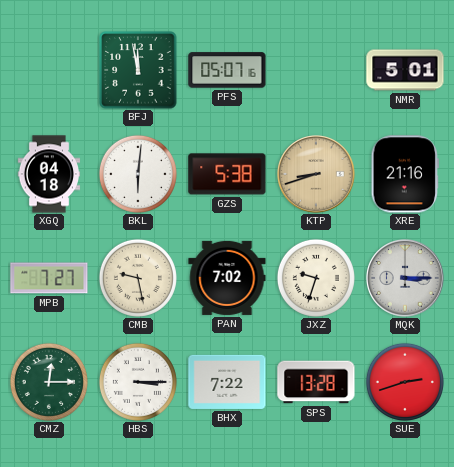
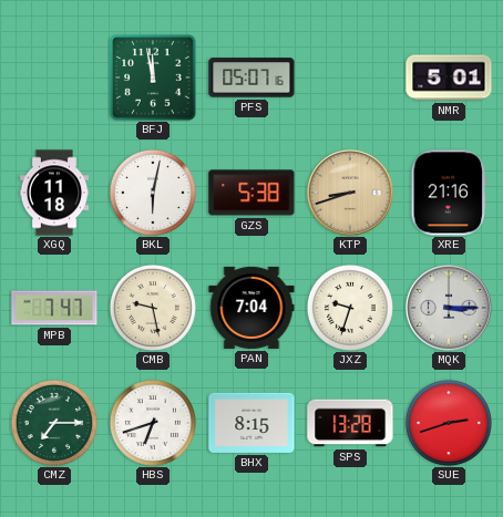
XGQ: 04:18 -> 11:18 (54, 193)
BKL: 6:01 -> 6:02 (153, 193)
MPB: 7:27 -> 7:47 (54, 308)
PAN: 7:02 -> 7:04 (251, 308)
CMZ: 12:15 -> 7:15 (54, 423)
HBS: 3:15 -> 6:42 (153, 423)
BHX: 7:22 -> 8:15 (251, 423)
